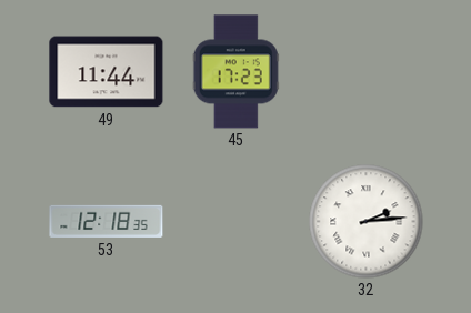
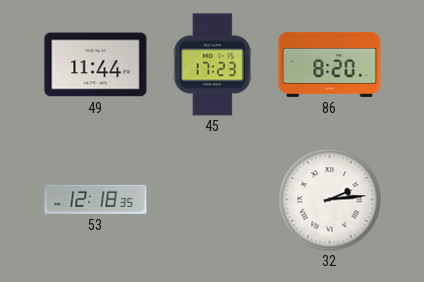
86: none -> 8:20 (330, 64)
